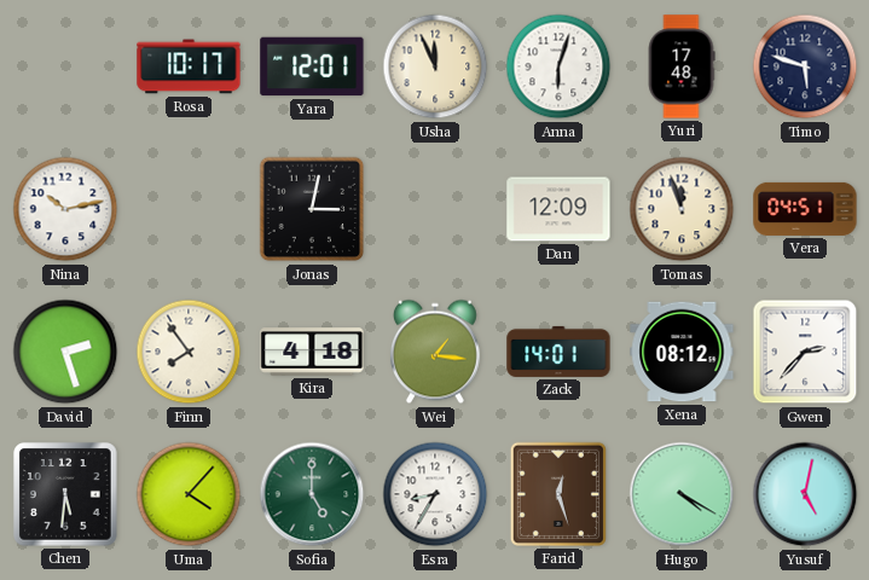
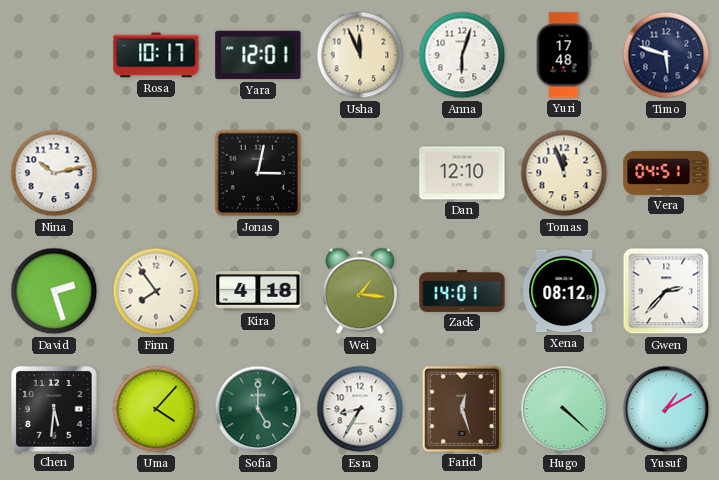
Dan: 12:09 -> 12:10 (462, 173)
Hugo: 4:20 -> 4:22 (564, 409)
Yusuf: 5:02 -> 1:10 (666, 409)
